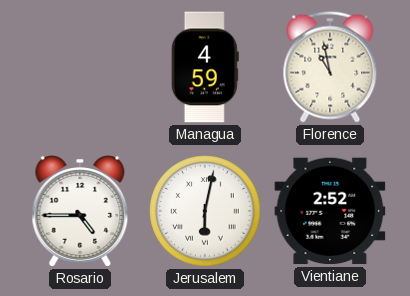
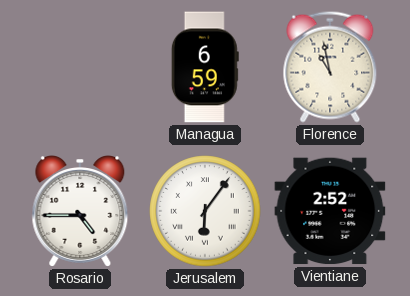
Managua: 4:59 -> 6:59 (205, 67)
Jerusalem: 6:02 -> 6:06 (205, 211)
